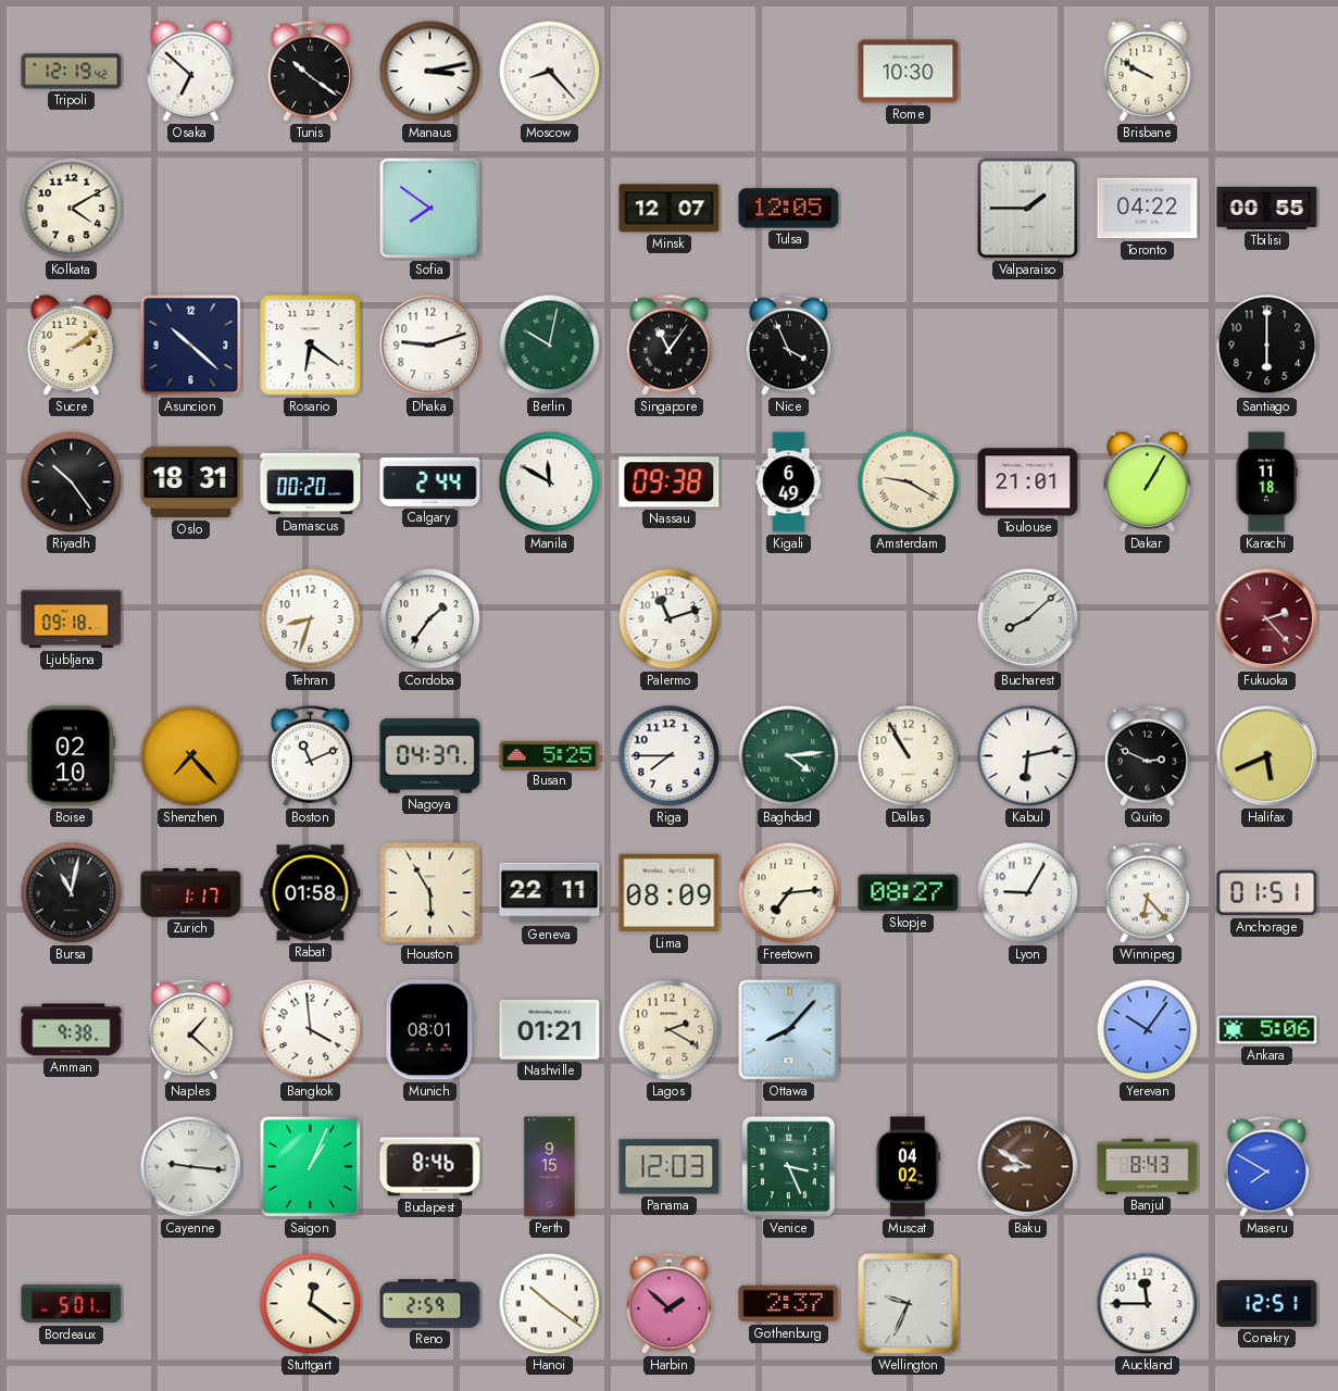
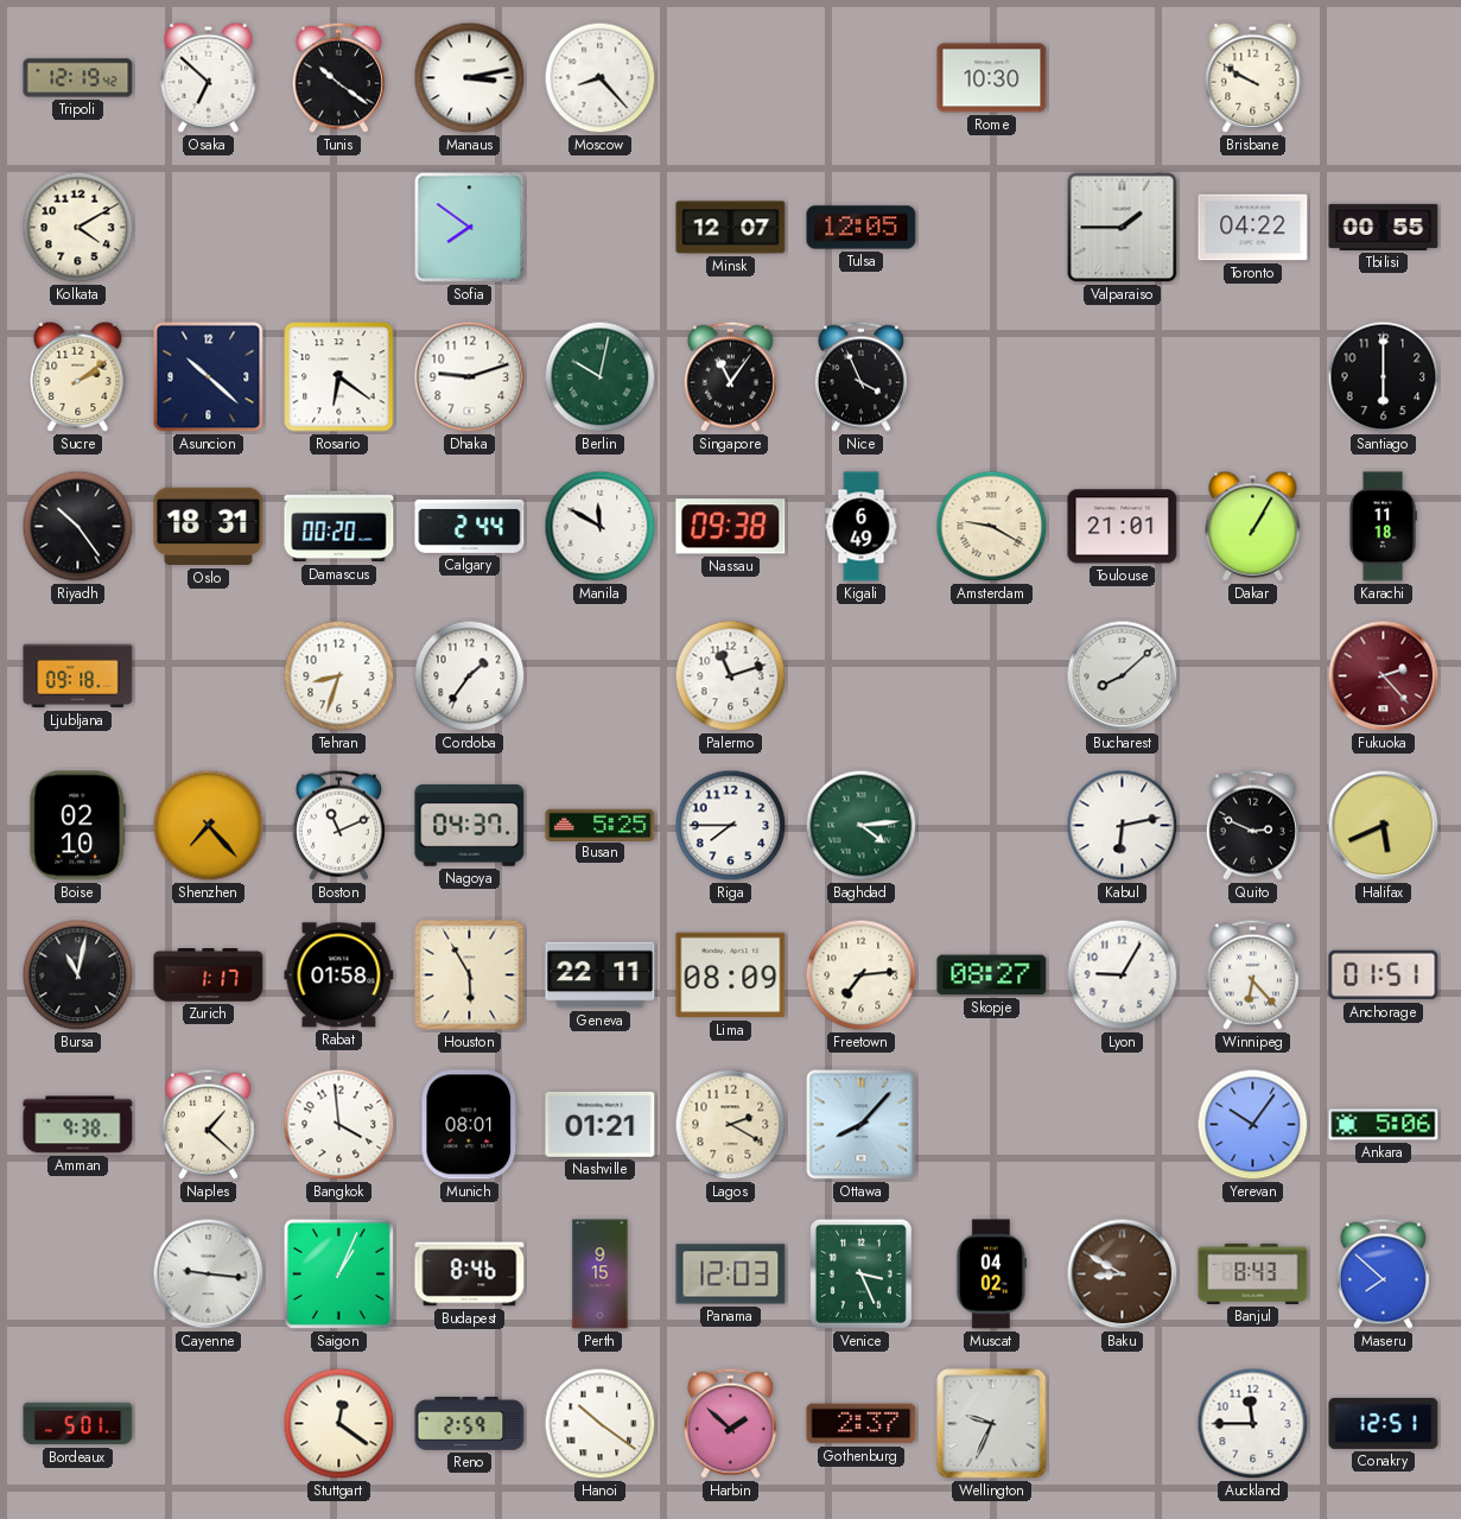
Dallas: 10:55 -> none (909, 756)
Maseru: 7:50 -> 7:52 (1383, 1273)
